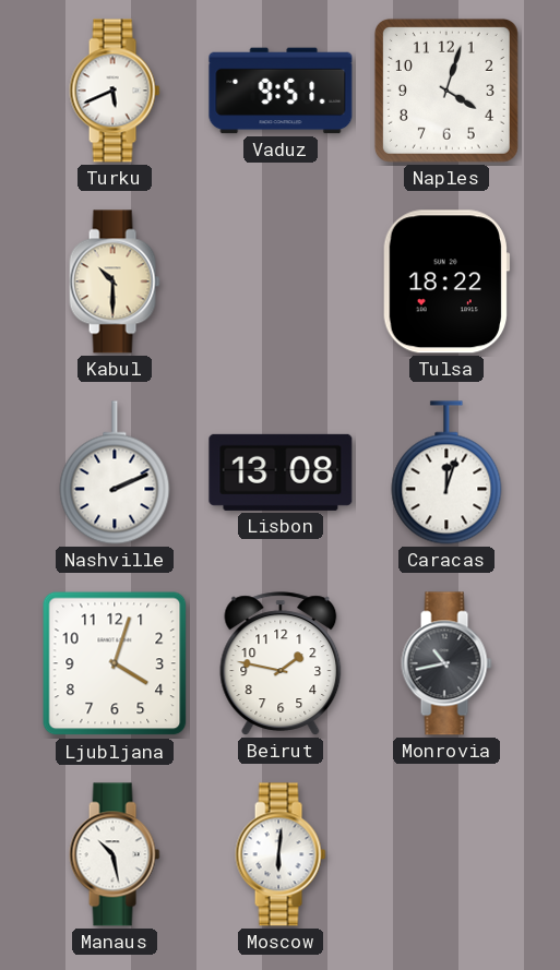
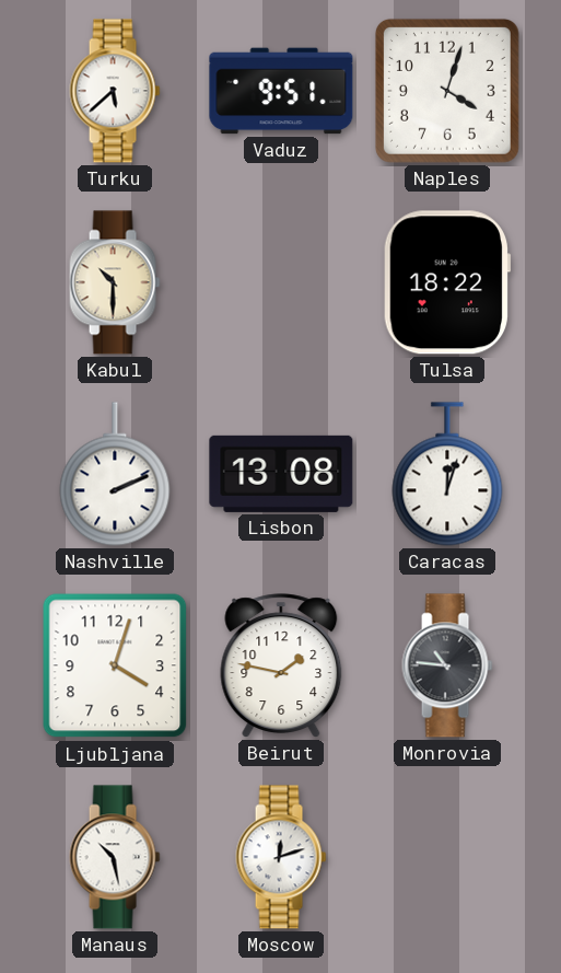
Turku: 5:41 -> 5:38 (115, 91)
Monrovia: 10:43 -> 10:46 (447, 665)
Moscow: 6:01 -> 12:12 (281, 857)
